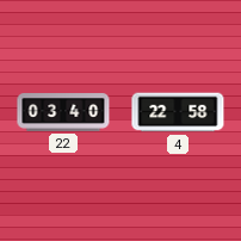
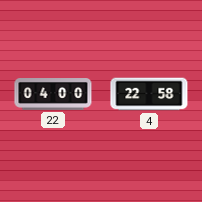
22: 03:40 -> 04:00 (53, 95)
